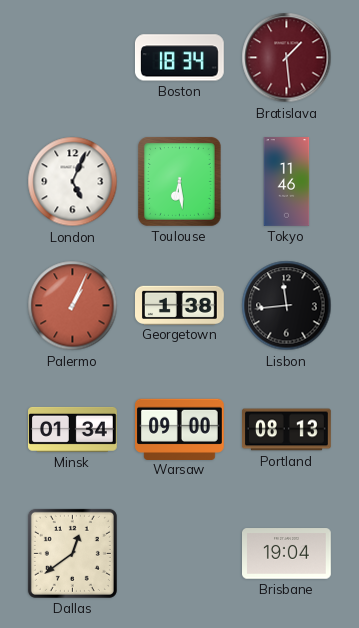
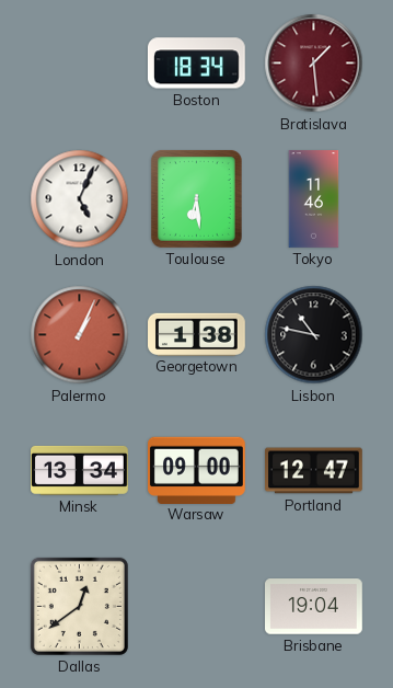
Lisbon: 11:44 -> 10:47 (314, 335)
Minsk: 01:34 -> 13:34 (80, 470)
Portland: 08:13 -> 12:47 (314, 471)
